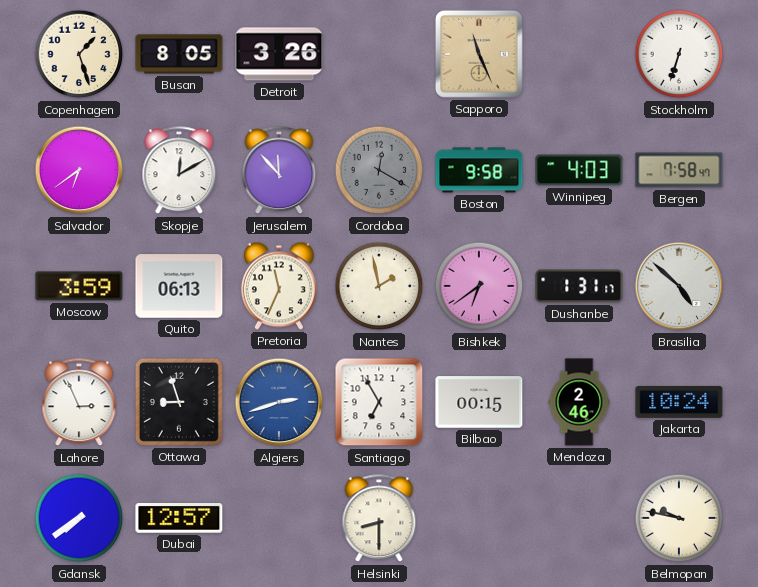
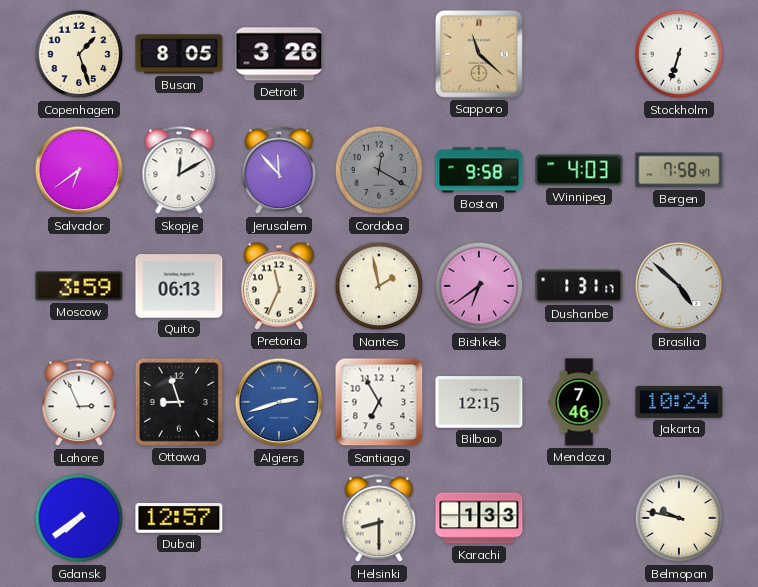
Sapporo: 11:26 -> 11:22 (479, 54)
Bilbao: 00:15 -> 12:15 (479, 402)
Mendoza: 2:46 -> 7:46 (579, 402)
Karachi: none -> 1:33 (479, 518)
